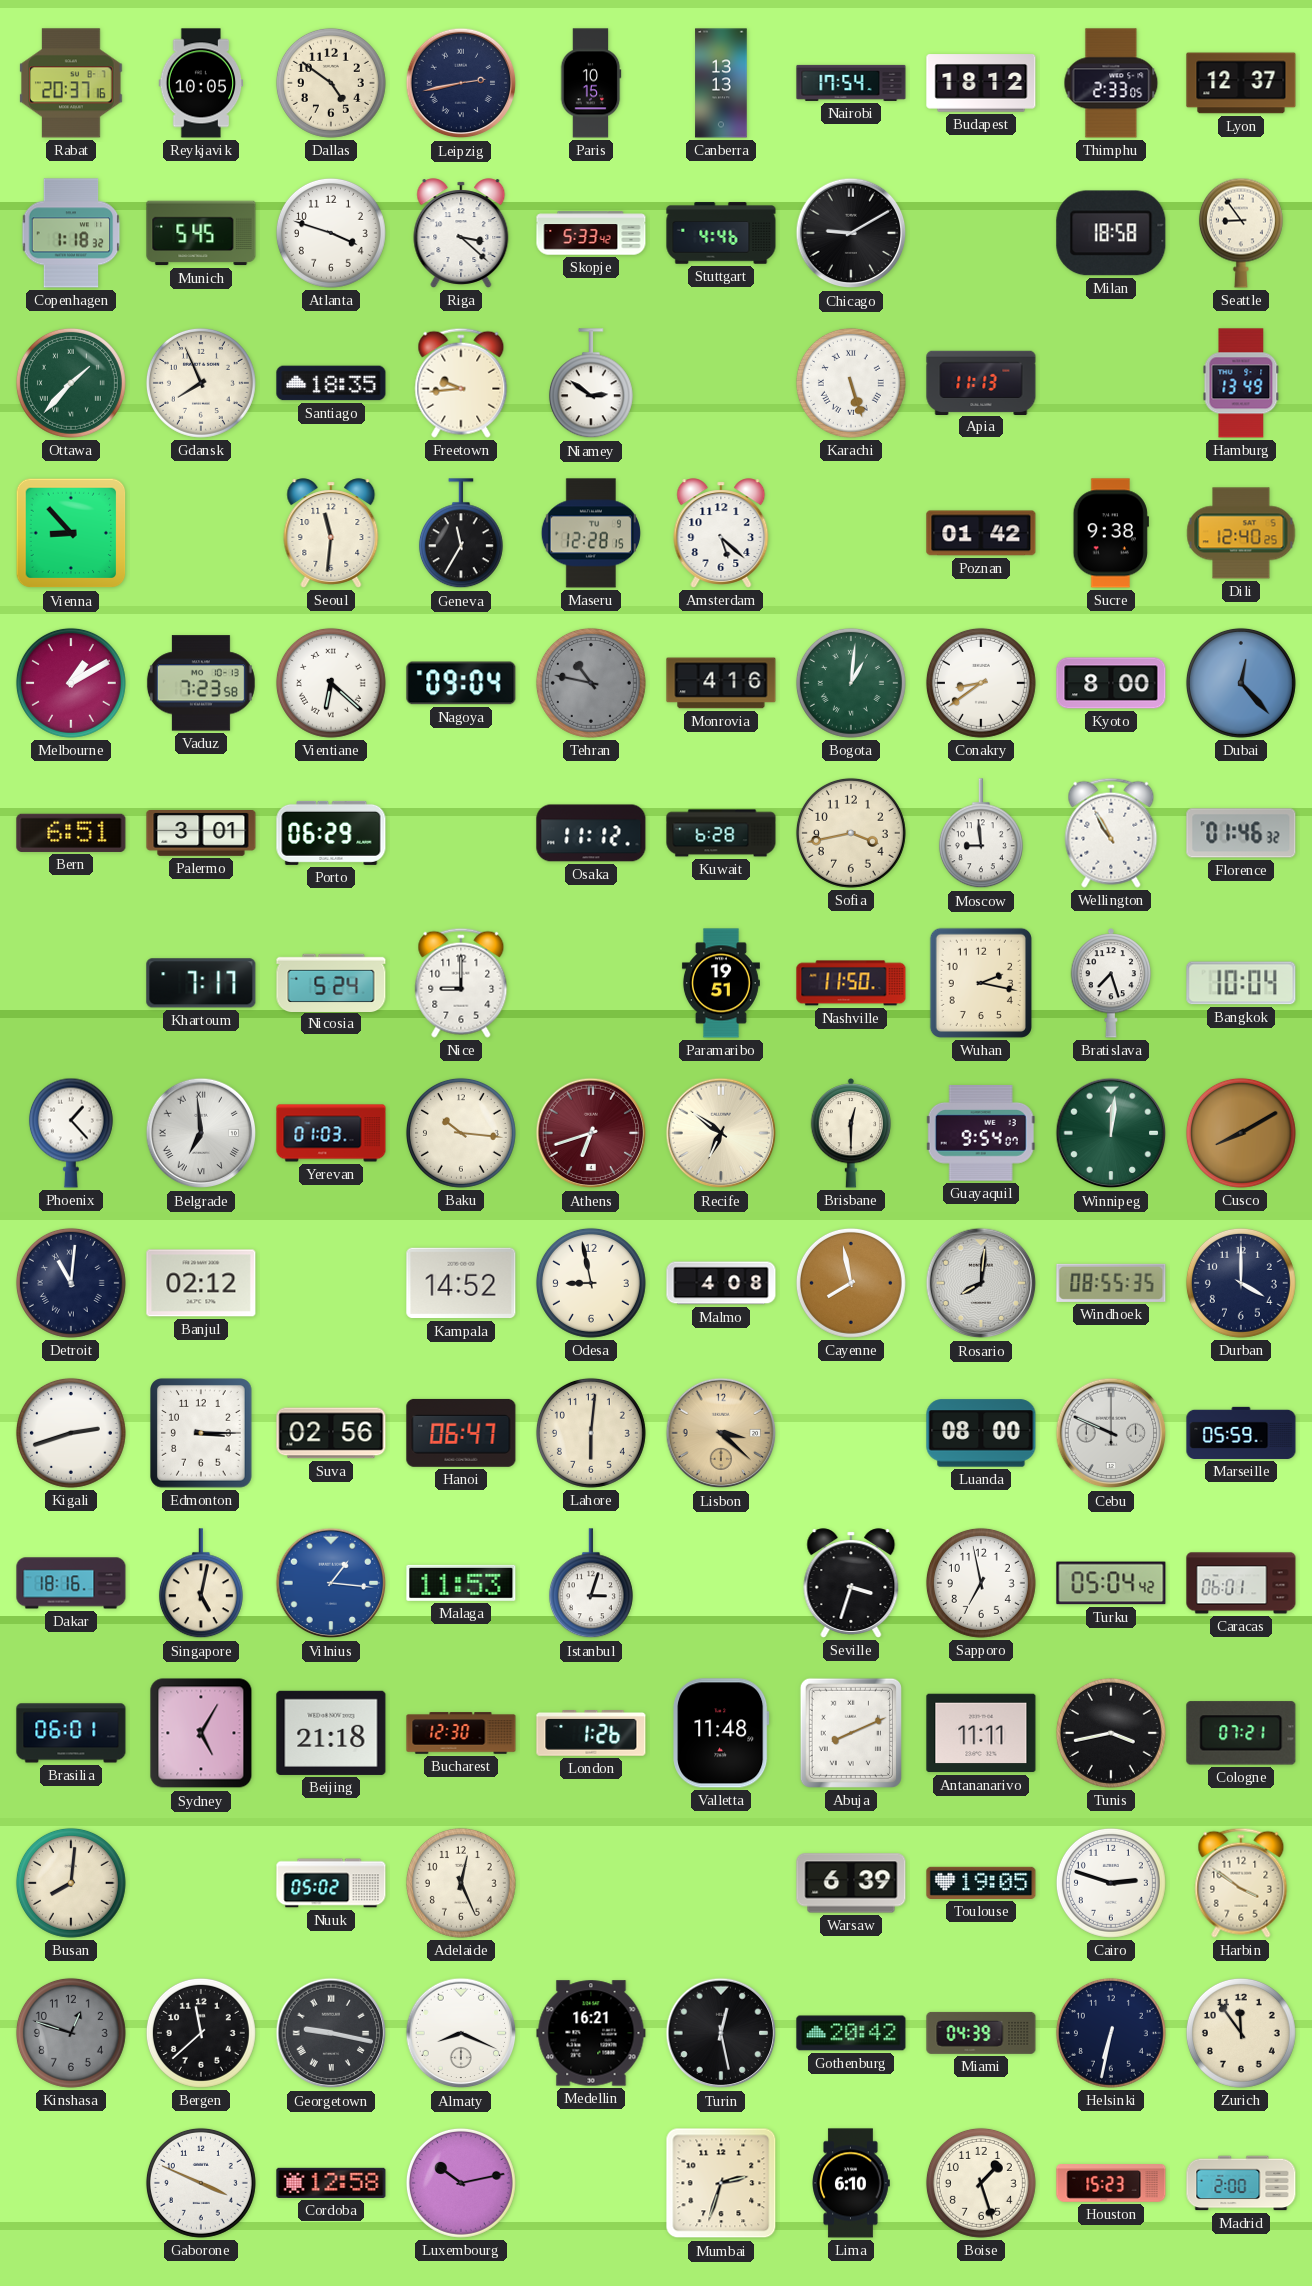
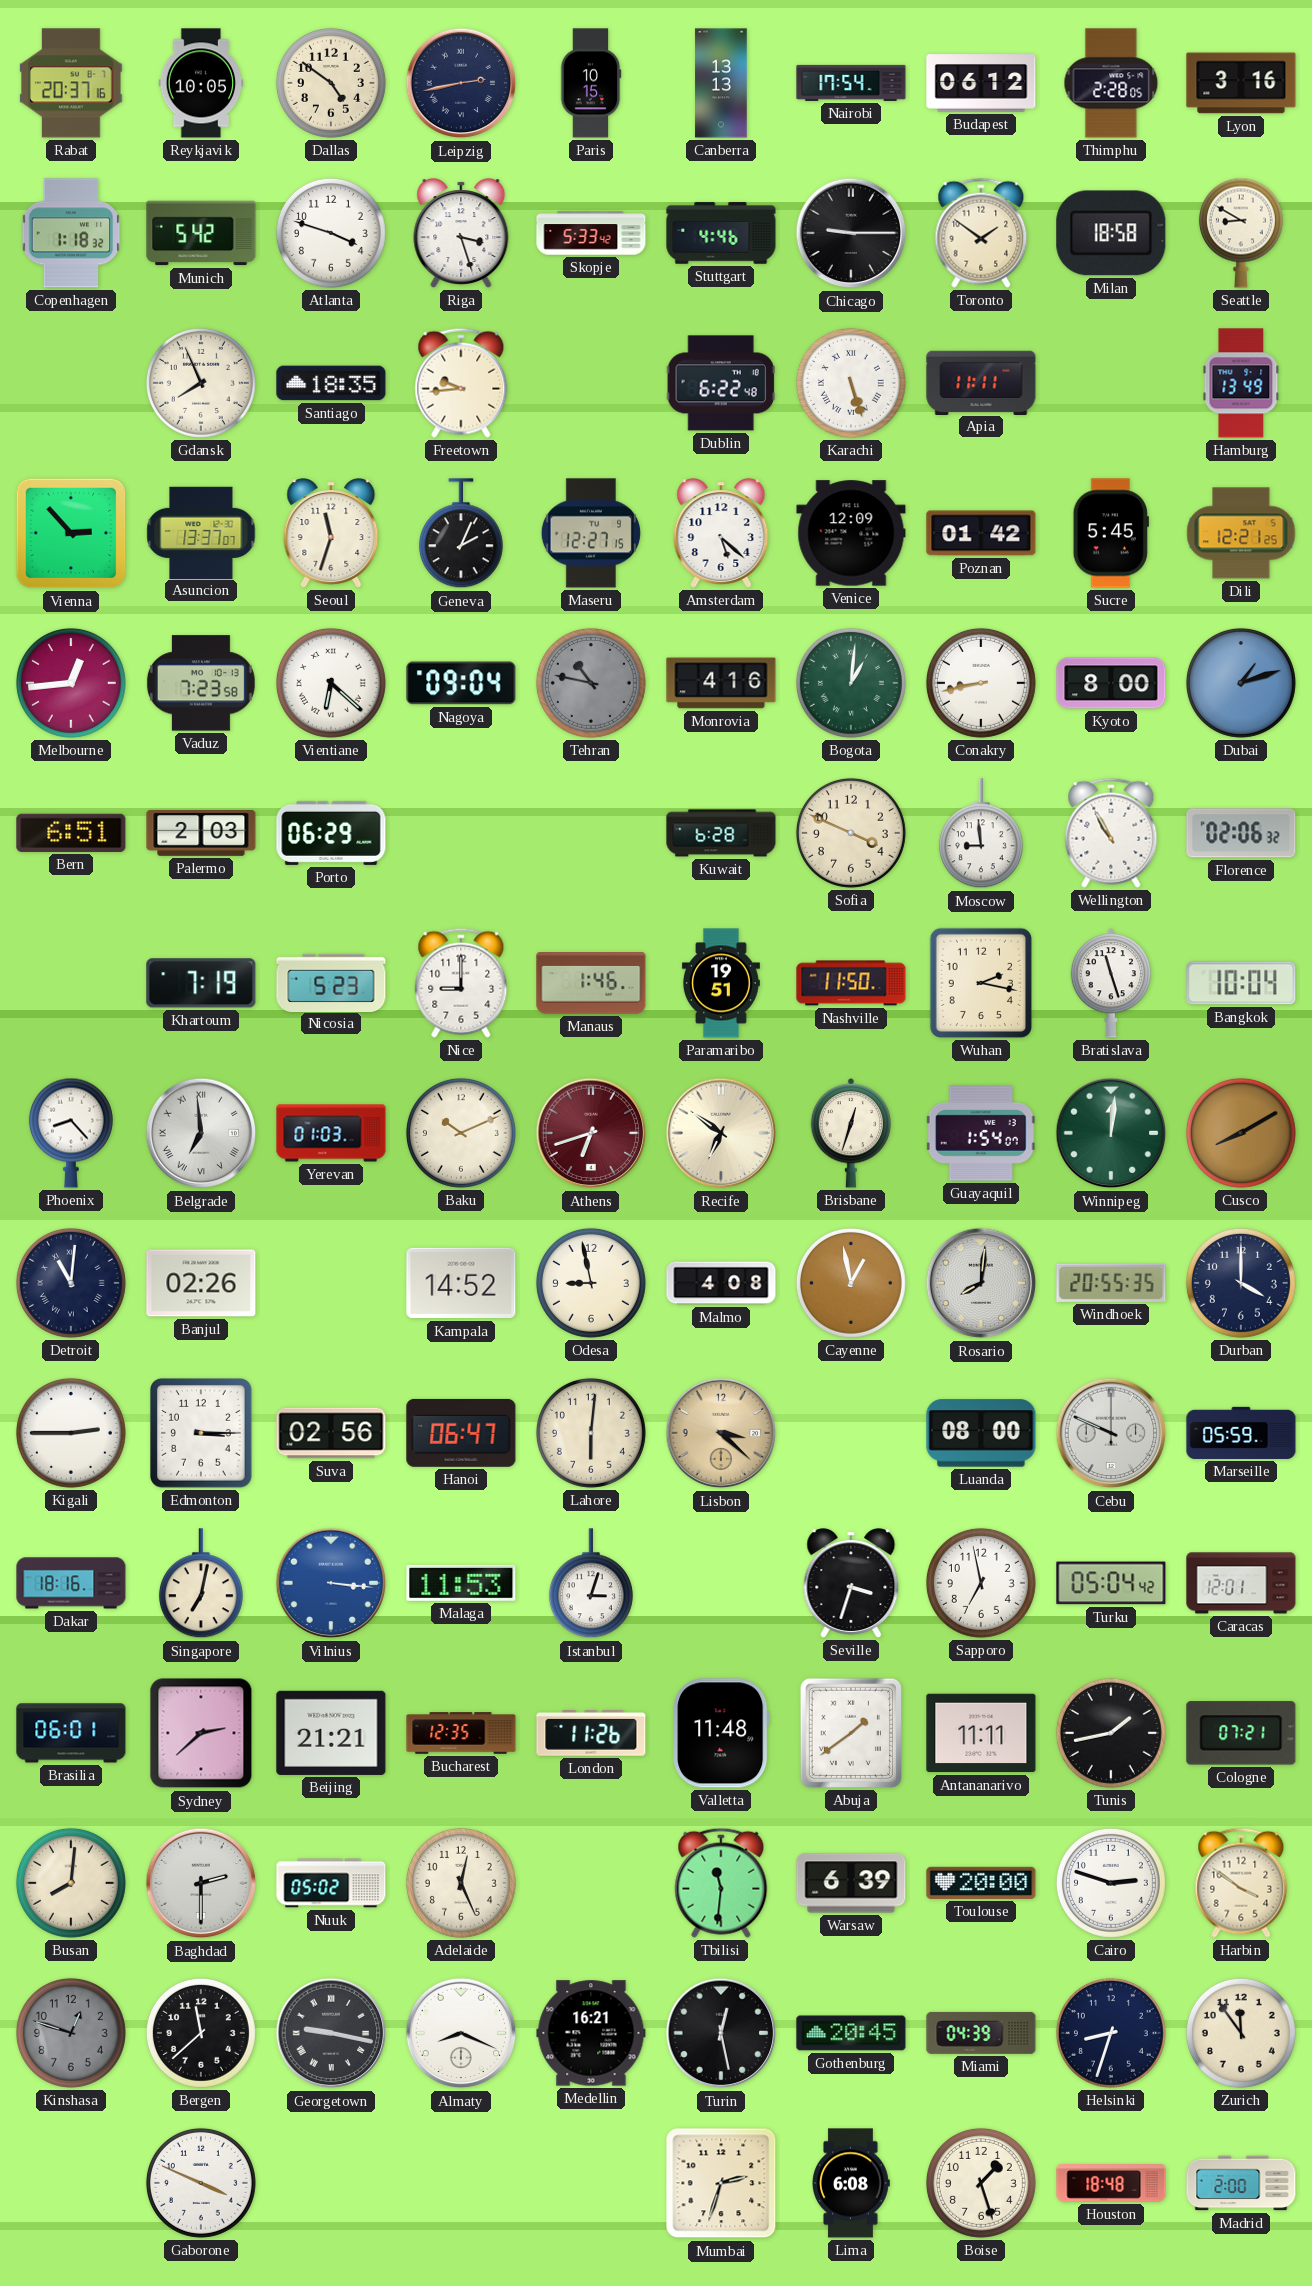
Budapest: 18:12 -> 06:12 (981, 83)
Thimphu: 2:33 -> 2:28 (1111, 83)
Lyon: 12:37 -> 3:16 (1241, 83)
Munich: 5:45 -> 5:42 (201, 233)
Riga: 3:22 -> 3:27 (461, 233)
Chicago: 9:10 -> 9:15 (851, 233)
Toronto: none -> 1:51 (981, 233)
Seattle: 8:54 -> 8:50 (1241, 233)
Ottawa: 1:37 -> none (71, 383)
Niamey: 2:51 -> none (591, 384)
Dublin: none -> 6:22 (721, 383)
Apia: 11:13 -> 11:11 (981, 382)
Vienna: 8:53 -> 2:53 (71, 533)
Asuncion: none -> 13:37 (201, 532)
Seoul: 11:31 -> 11:33 (331, 533)
Geneva: 11:35 -> 2:04 (461, 534)
Maseru: 12:28 -> 12:27 (591, 533)
Venice: none -> 12:09 (851, 533)
Sucre: 9:38 -> 5:45 (1111, 533)
Dili: 12:40 -> 12:21 (1241, 533)
Melbourne: 1:10 -> 12:44 (71, 683)
Conakry: 8:39 -> 8:43 (981, 683)
Dubai: 12:23 -> 1:12 (1241, 683)
Palermo: 3:01 -> 2:03 (201, 834)
Osaka: 11:12 -> none (591, 833)
Sofia: 3:43 -> 3:49 (851, 833)
Florence: 01:46 -> 02:06 (1241, 833)
Khartoum: 7:17 -> 7:19 (201, 983)
Nicosia: 5:24 -> 5:23 (331, 982)
Manaus: none -> 1:46 (591, 983)
Bratislava: 7:27 -> 11:27 (1111, 983)
Phoenix: 1:23 -> 8:23 (71, 1133)
Baku: 10:16 -> 10:11 (461, 1133)
Brisbane: 12:30 -> 12:33 (851, 1133)
Guayaquil: 9:54 -> 1:54 (981, 1134)
Banjul: 02:12 -> 02:26 (201, 1283)
Cayenne: 7:58 -> 12:58 (851, 1283)
Windhoek: 08:55 -> 20:55 (1111, 1283)
Kigali: 2:42 -> 2:45 (71, 1433)
Singapore: 5:02 -> 7:02 (201, 1584)
Vilnius: 1:16 -> 3:16 (331, 1583)
Caracas: 06:01 -> 12:01 (1241, 1583)
Sydney: 5:05 -> 2:38 (201, 1733)
Beijing: 21:18 -> 21:21 (331, 1733)
Bucharest: 12:30 -> 12:35 (461, 1733)
London: 1:26 -> 11:26 (591, 1734)
Abuja: 8:11 -> 1:39 (851, 1733)
Tunis: 3:43 -> 1:43 (1111, 1733)
Baghdad: none -> 2:30 (201, 1883)
Tbilisi: none -> 11:31 (721, 1883)
Toulouse: 19:05 -> 20:00 (981, 1883)
Gothenburg: 20:42 -> 20:45 (851, 2033)
Helsinki: 6:32 -> 8:33 (1111, 2033)
Cordoba: 12:58 -> none (331, 2183)
Luxembourg: 10:13 -> none (461, 2183)
Lima: 6:10 -> 6:08 (851, 2183)
Houston: 15:23 -> 18:48 (1111, 2184)
